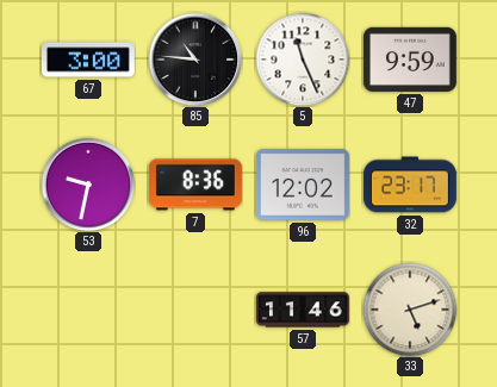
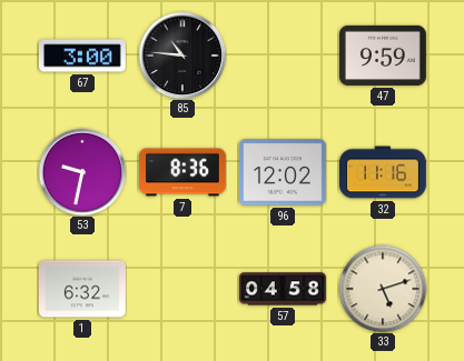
5: 11:26 -> none (303, 60)
32: 23:17 -> 11:16 (384, 172)
1: none -> 6:32 (82, 289)
57: 11:46 -> 04:58 (283, 289)
